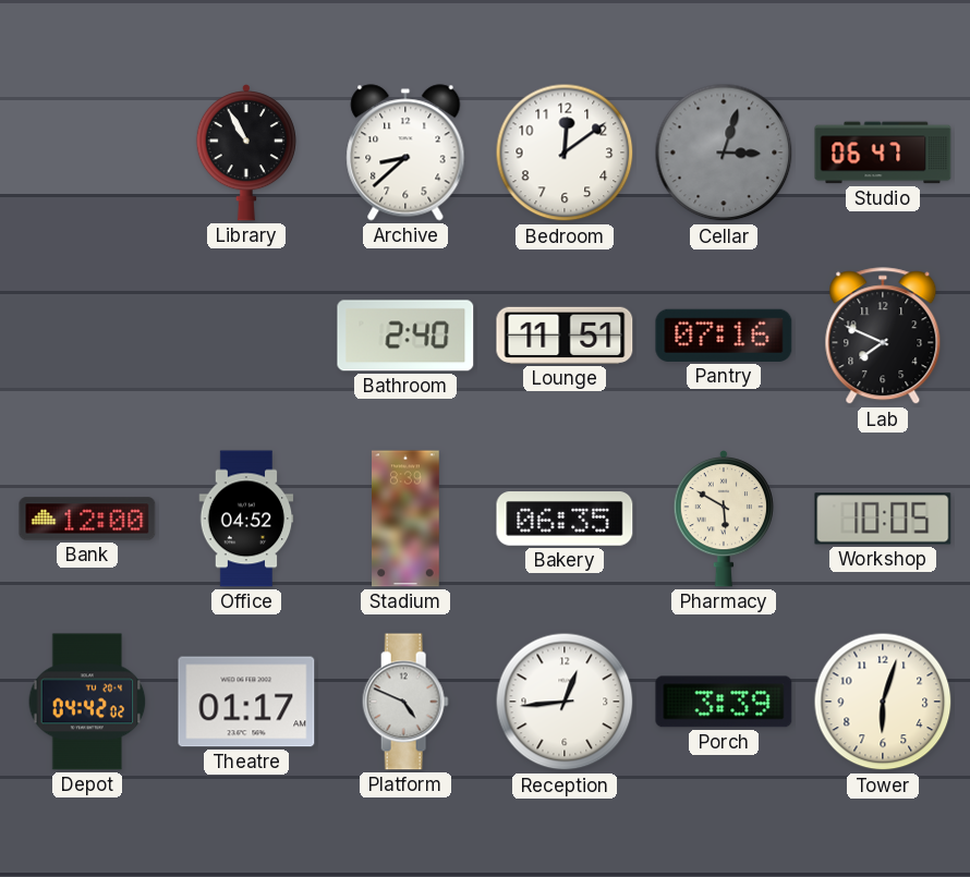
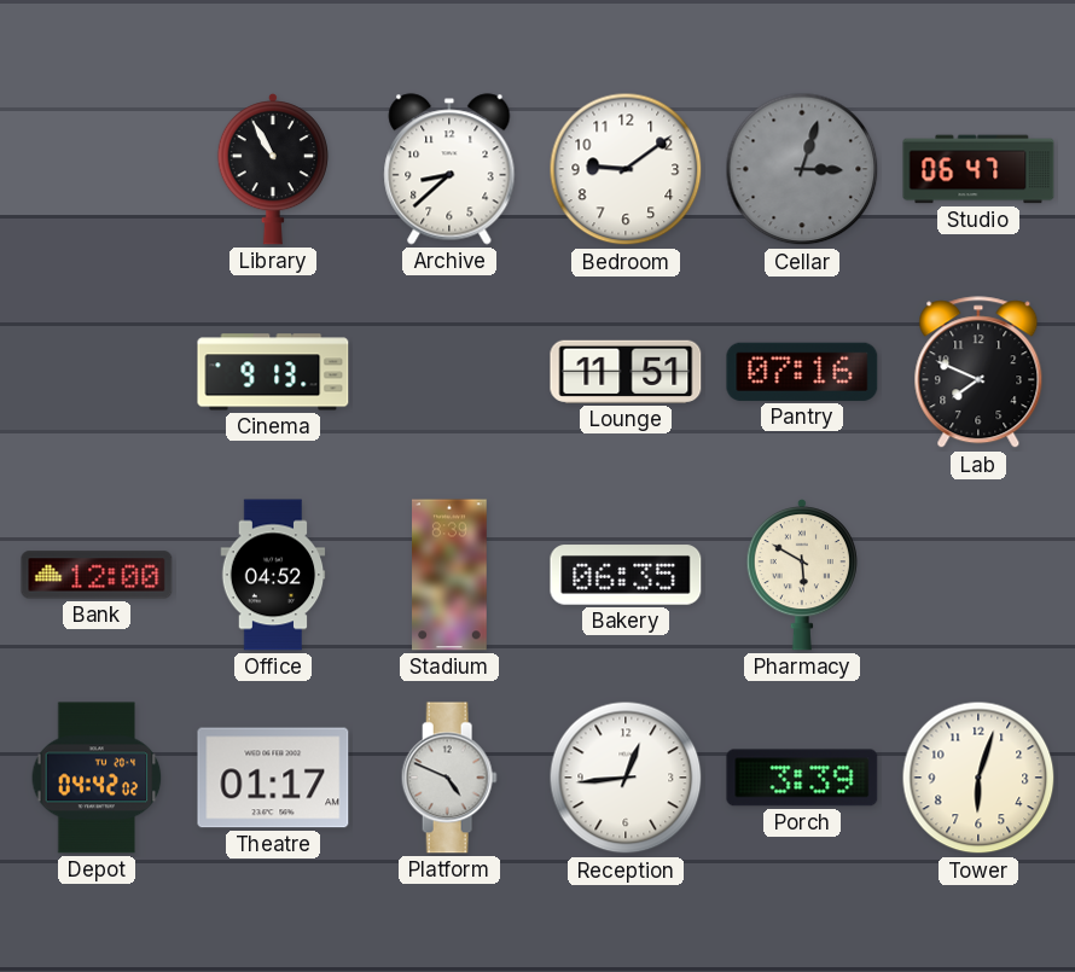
Bedroom: 12:09 -> 9:09 (626, 169)
Cinema: none -> 9:13 (273, 372)
Bathroom: 2:40 -> none (405, 336)
Workshop: 10:05 -> none (883, 519)
